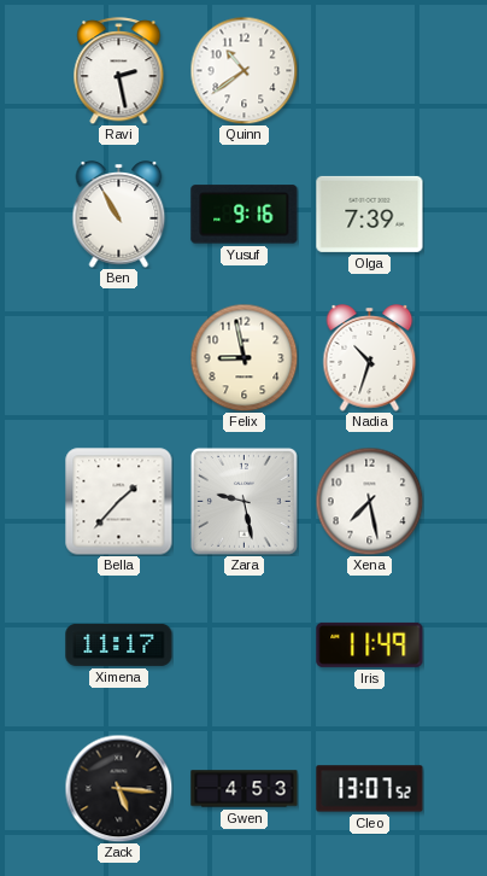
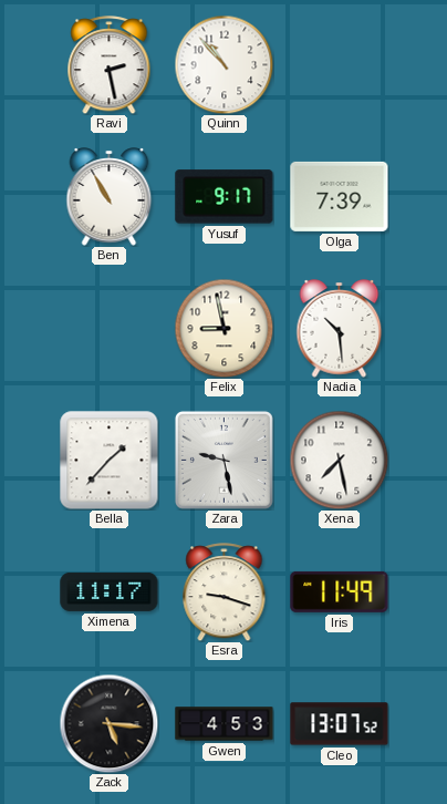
Quinn: 10:39 -> 10:53 (224, 64)
Yusuf: 9:16 -> 9:17 (225, 197)
Nadia: 10:33 -> 10:29 (340, 329)
Esra: none -> 9:18 (225, 592)
